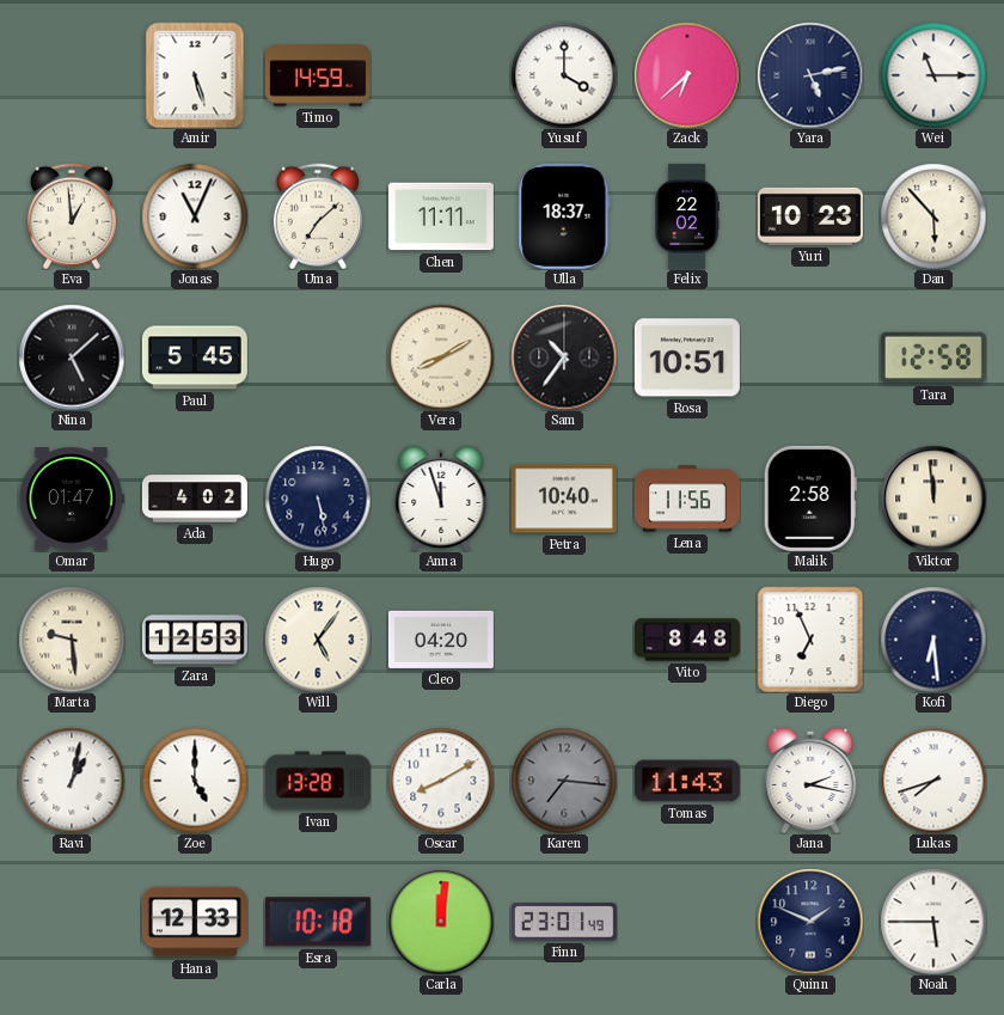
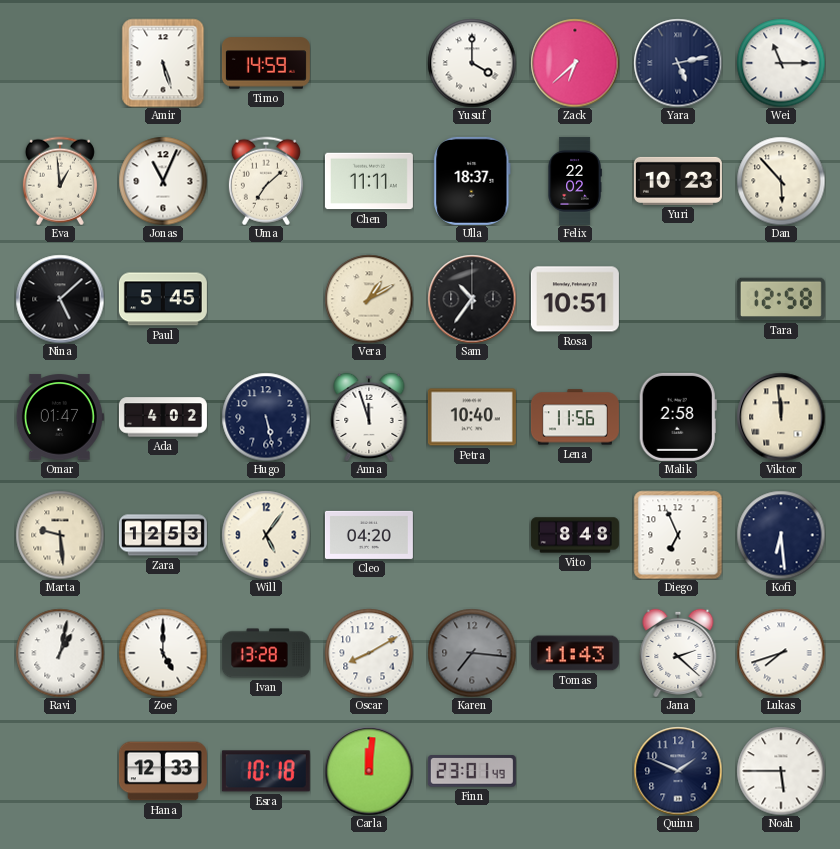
Vera: 8:10 -> 1:10 (369, 299)
Jana: 2:17 -> 2:22 (678, 653)
